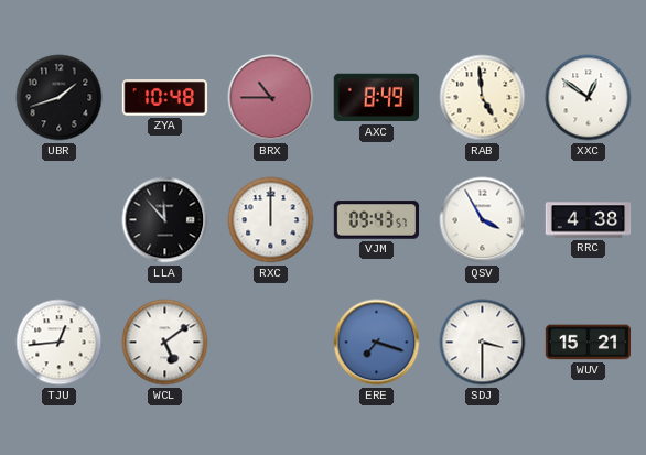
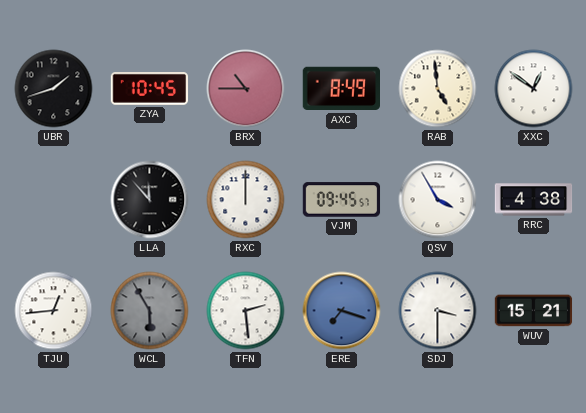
ZYA: 10:48 -> 10:45 (150, 89)
VJM: 09:43 -> 09:45 (342, 200)
WCL: 5:09 -> 5:55 (150, 311)
WCL dial: white -> grey (150, 311)
TFN: none -> 2:29 (246, 311)
